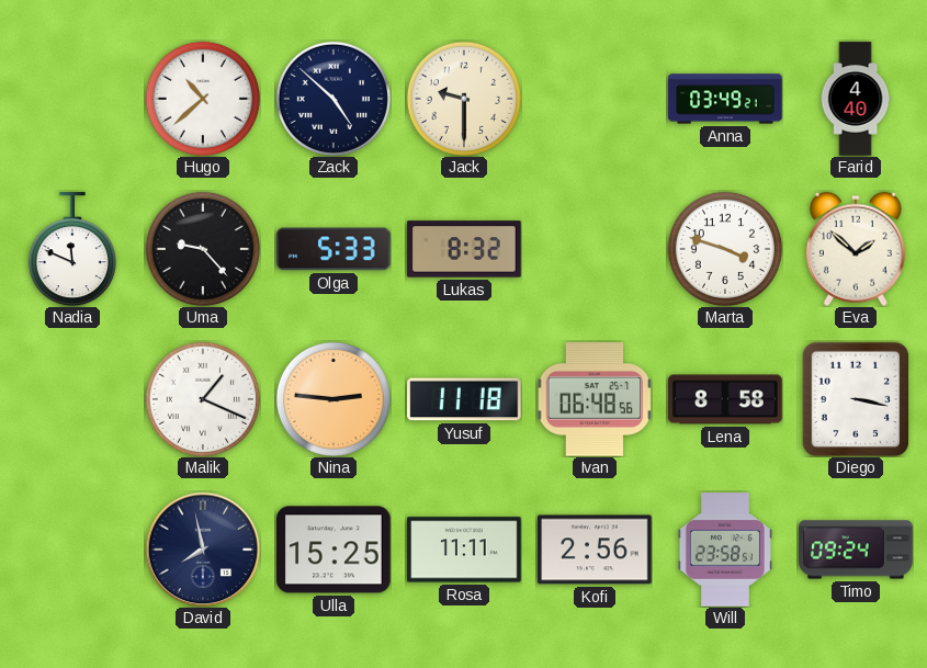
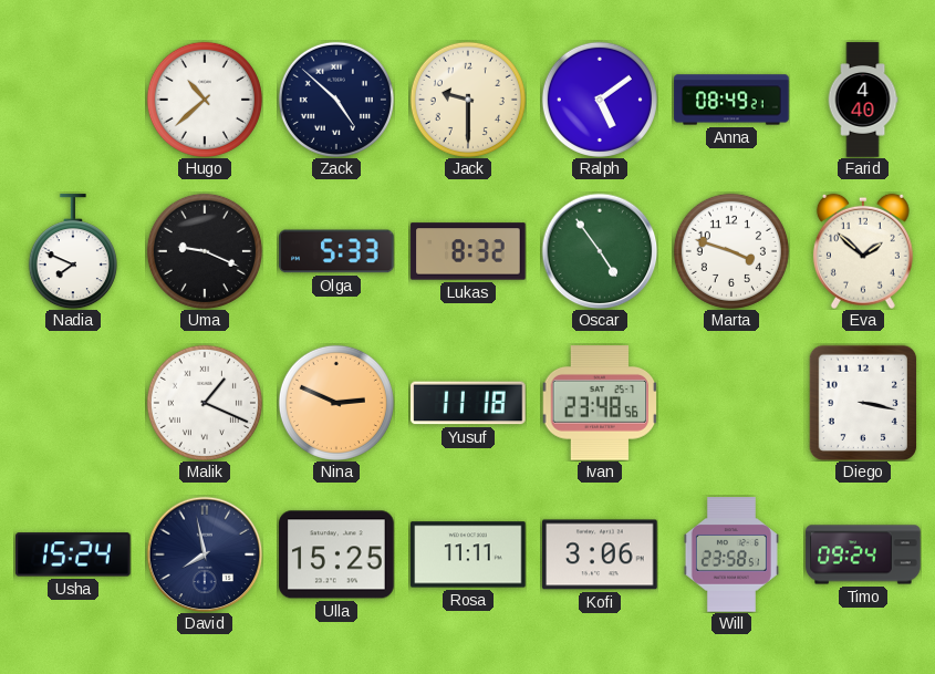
Ralph: none -> 5:09 (600, 100)
Anna: 03:49 -> 08:49 (731, 100)
Nadia: 11:49 -> 7:49 (73, 251)
Uma: 9:23 -> 9:19 (205, 251)
Oscar: none -> 4:54 (600, 251)
Nina: 2:46 -> 2:49 (336, 403)
Ivan: 06:48 -> 23:48 (600, 403)
Lena: 8:58 -> none (725, 399)
Usha: none -> 15:24 (73, 554)
Kofi: 2:56 -> 3:06 (600, 554)
